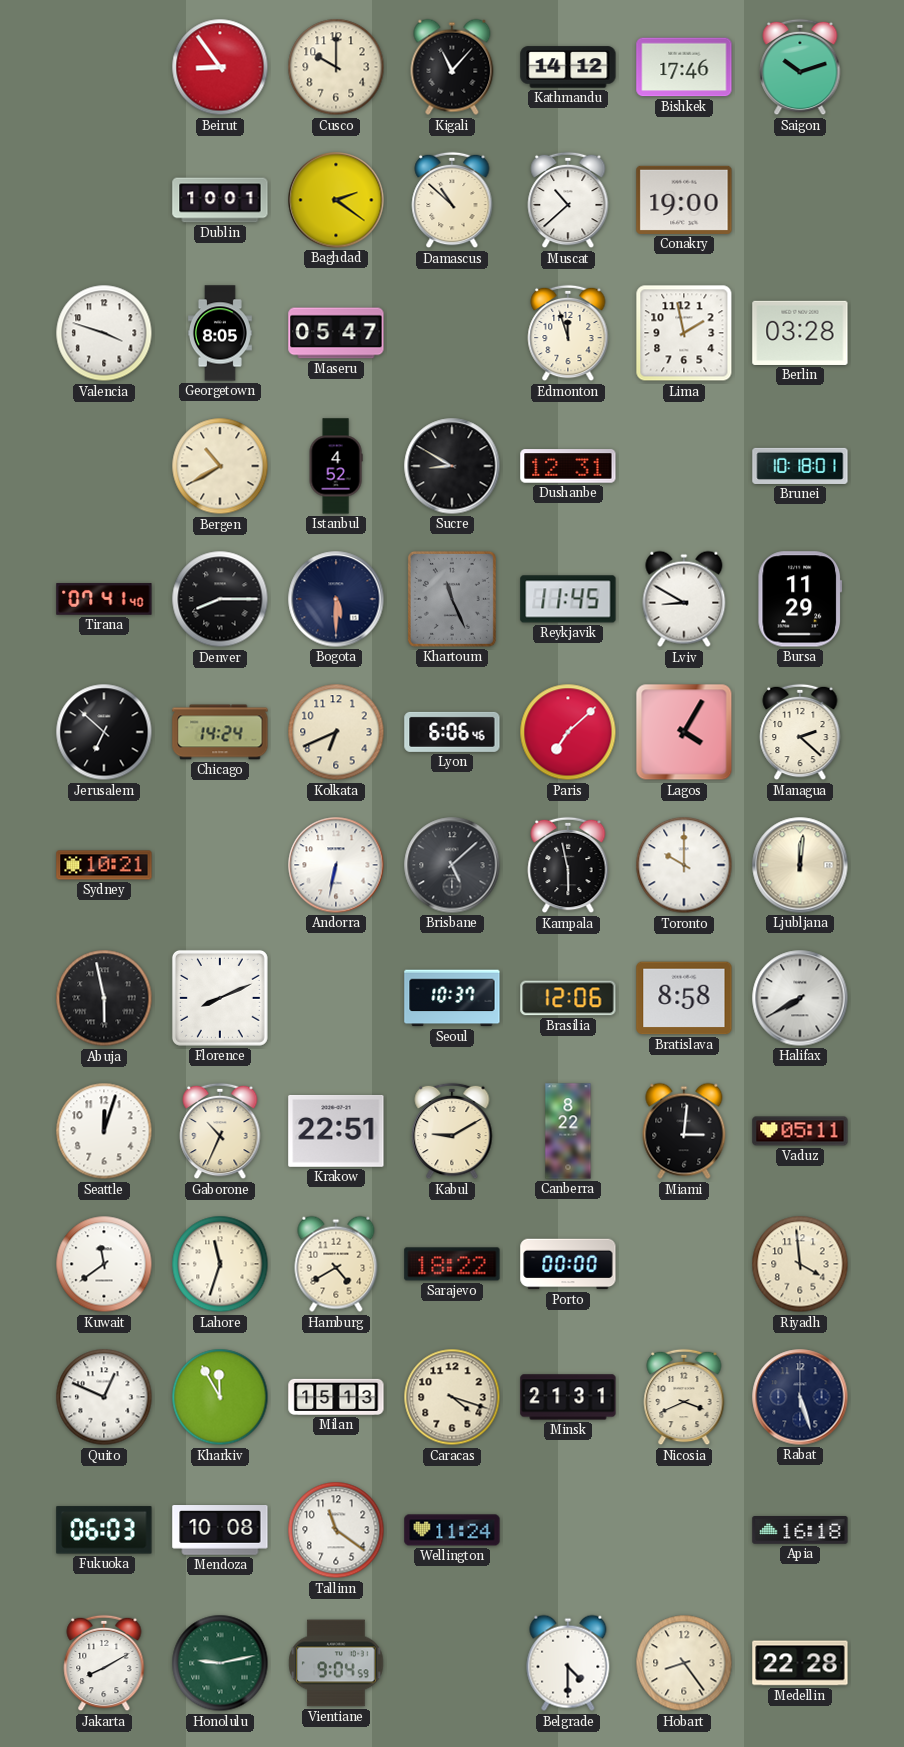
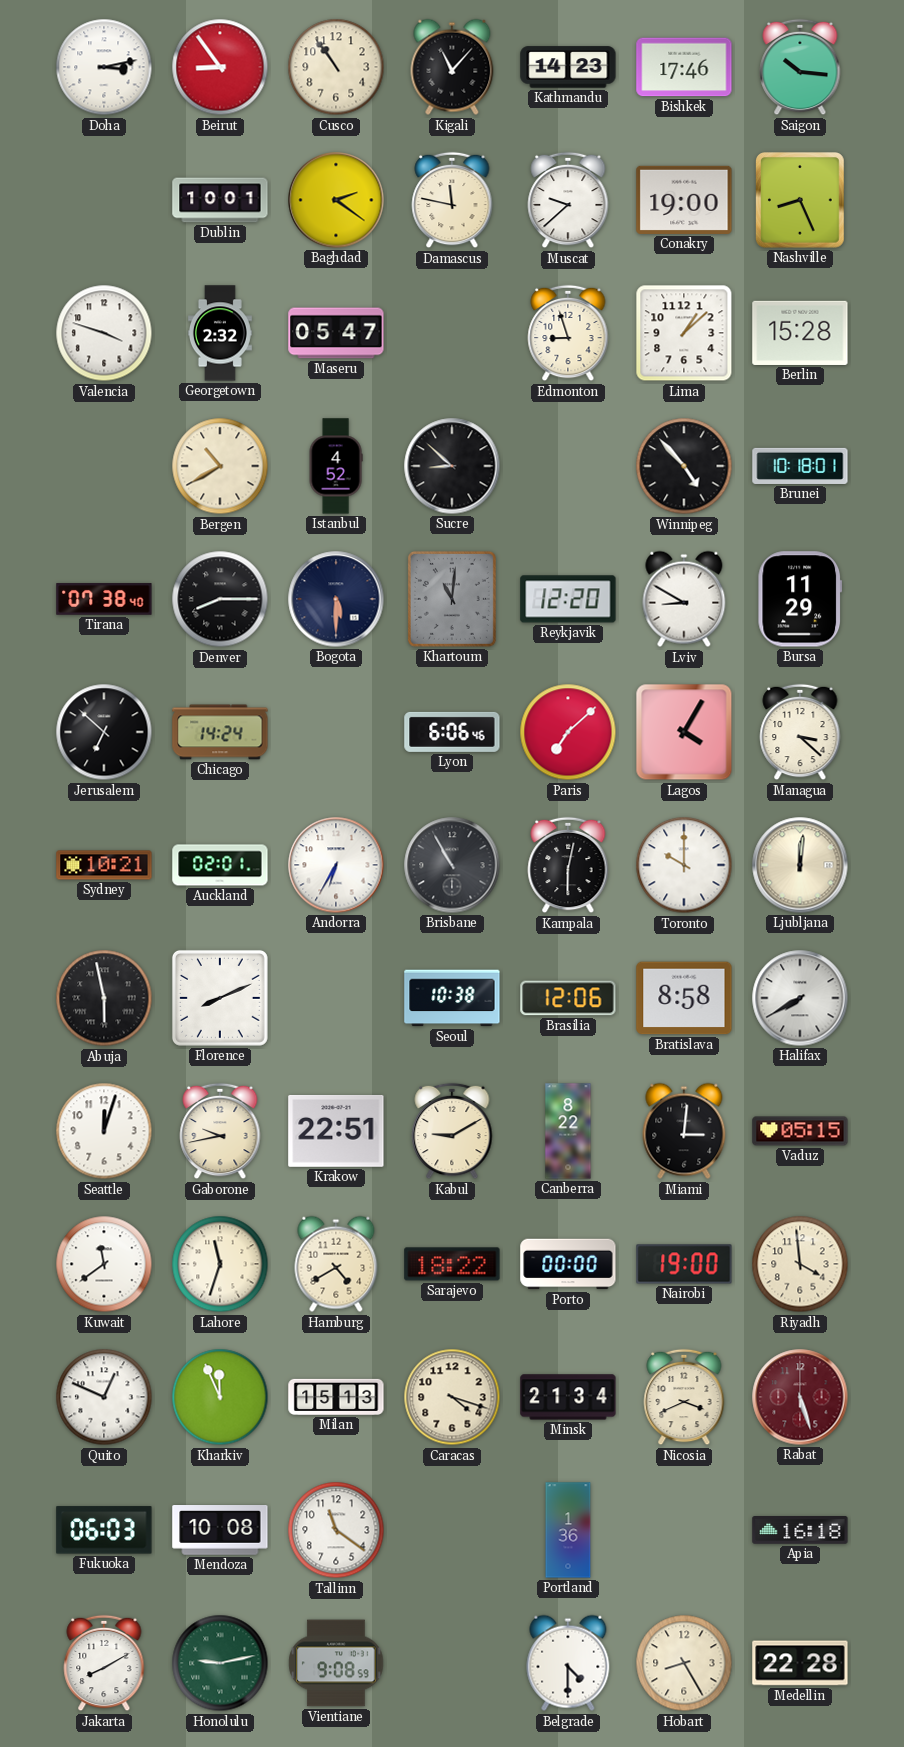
Doha: none -> 3:13 (104, 67)
Cusco: 10:00 -> 10:54 (336, 67)
Kathmandu: 14:12 -> 14:23 (568, 67)
Saigon: 10:12 -> 10:16 (800, 67)
Damascus: 10:52 -> 11:47 (452, 200)
Muscat: 10:38 -> 9:38 (568, 200)
Nashville: none -> 8:26 (801, 200)
Georgetown: 8:05 -> 2:32 (220, 333)
Edmonton: 11:57 -> 8:57 (568, 333)
Lima: 1:58 -> 1:08 (684, 333)
Berlin: 03:28 -> 15:28 (800, 333)
Sucre: 8:50 -> 8:52 (452, 466)
Dushanbe: 12:31 -> none (568, 466)
Winnipeg: none -> 4:53 (684, 466)
Tirana: 07:41 -> 07:38 (104, 599)
Khartoum: 11:26 -> 11:01 (452, 599)
Reykjavik: 11:45 -> 12:20 (568, 599)
Kolkata: 6:41 -> none (336, 732)
Managua: 2:22 -> 3:22 (800, 732)
Auckland: none -> 02:01 (220, 865)
Andorra: 6:32 -> 6:35 (336, 865)
Brisbane: 5:08 -> 10:55 (452, 865)
Kampala: 5:58 -> 6:02 (568, 865)
Seoul: 10:37 -> 10:38 (452, 998)
Gaborone: 10:34 -> 9:43 (220, 1131)
Vaduz: 05:11 -> 05:15 (800, 1131)
Nairobi: none -> 19:00 (684, 1264)
Kharkiv: 11:55 -> 11:56 (220, 1397)
Minsk: 21:31 -> 21:34 (568, 1397)
Rabat dial: navy -> burgundy (800, 1397)
Wellington: 11:24 -> none (452, 1530)
Portland: none -> 1:36 (568, 1530)
Vientiane: 9:04 -> 9:08 (336, 1663)
Hobart: 8:24 -> 8:25 (684, 1663)
